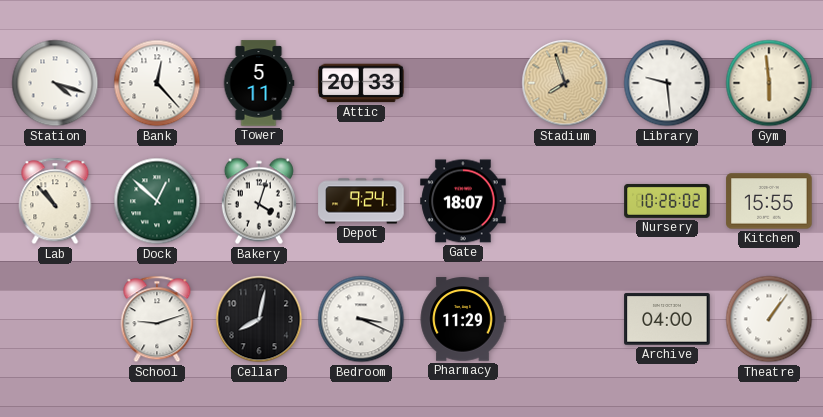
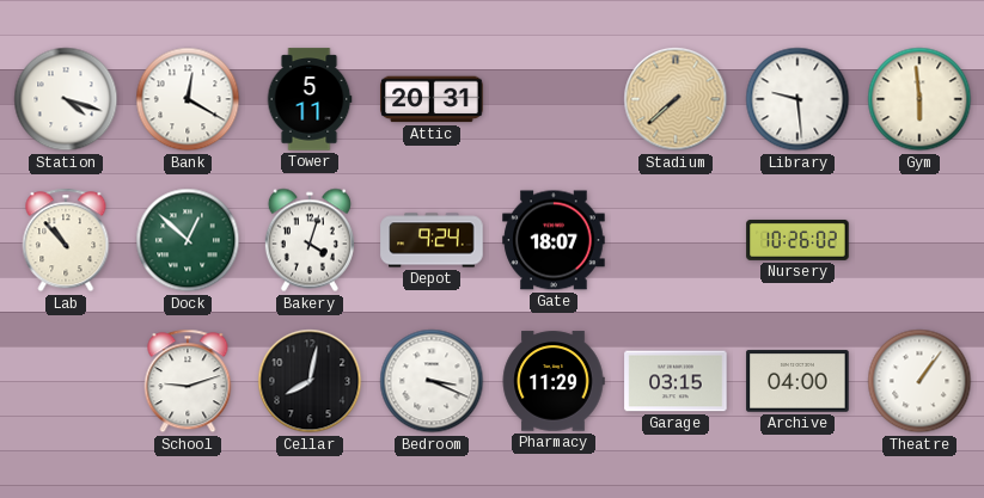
Bank: 12:23 -> 12:20 (188, 99)
Attic: 20:33 -> 20:31 (432, 99)
Stadium: 7:57 -> 7:38 (676, 99)
Kitchen: 15:55 -> none (769, 201)
Garage: none -> 03:15 (676, 381)
